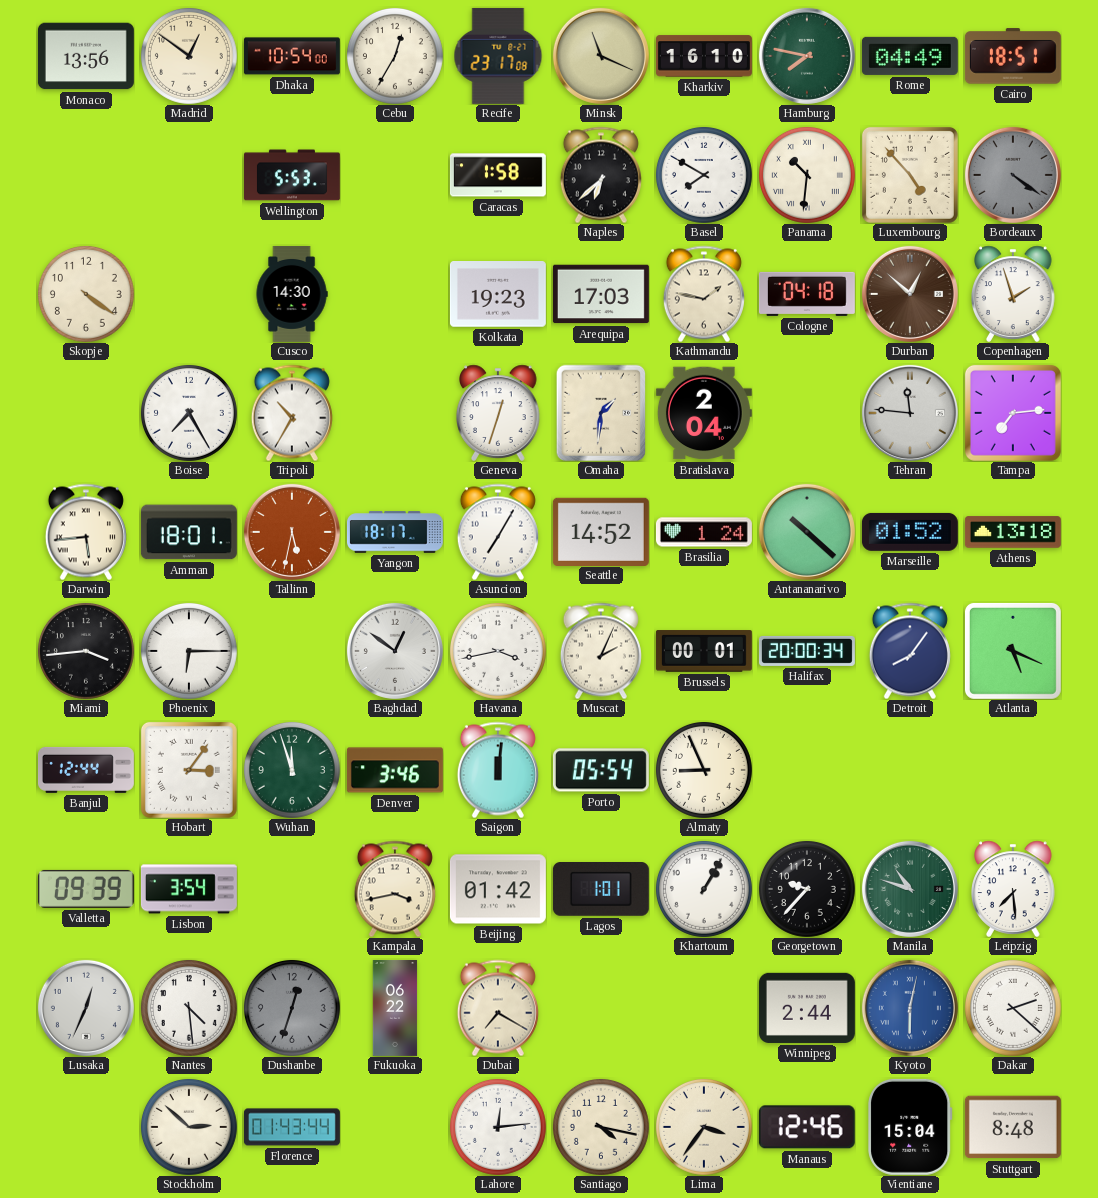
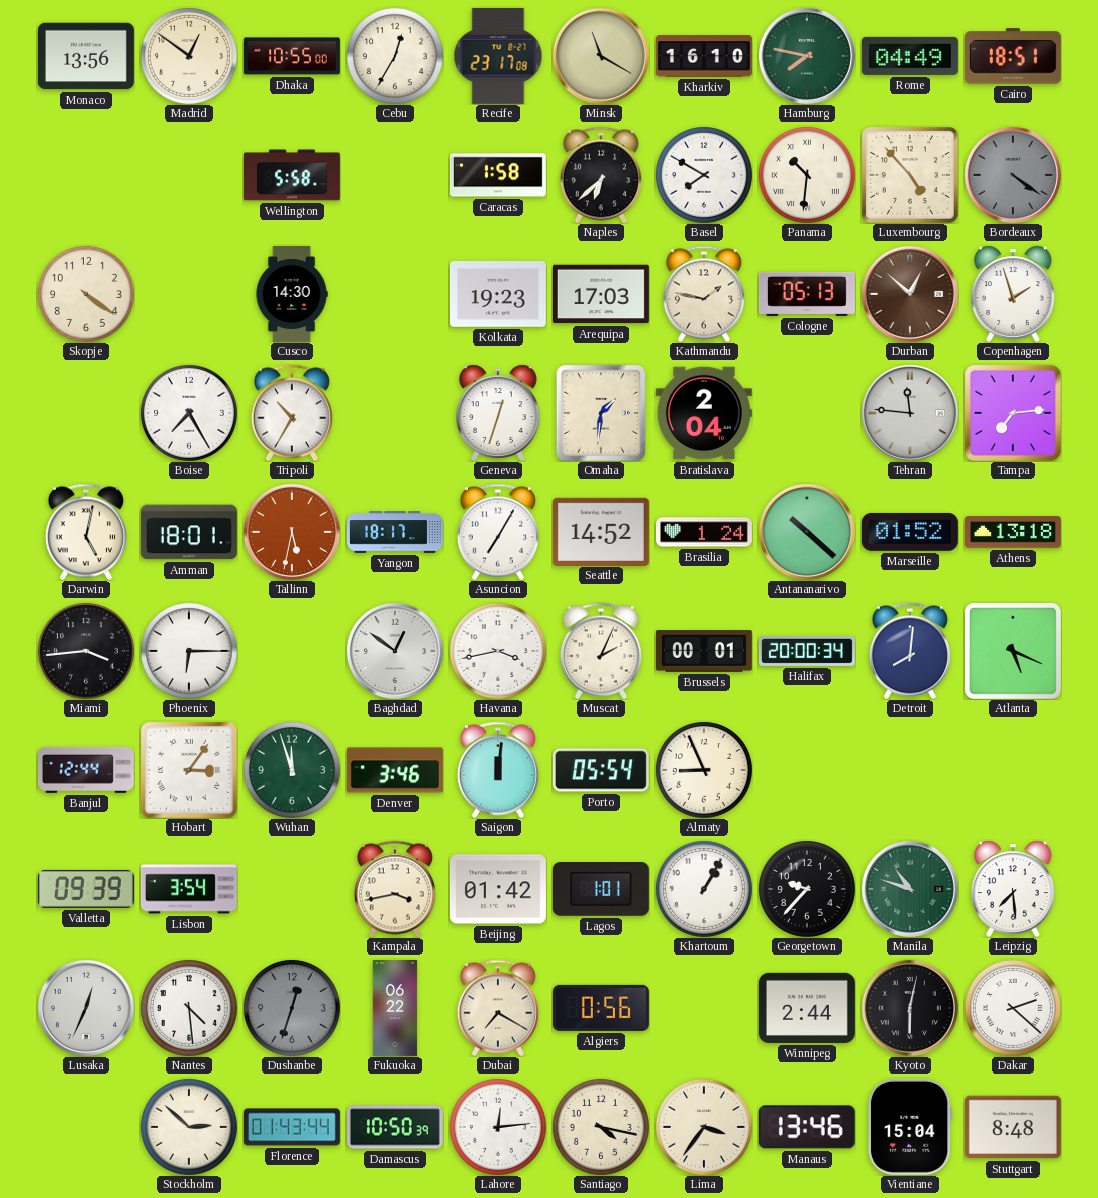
Dhaka: 10:54 -> 10:55 (292, 56)
Minsk: 11:19 -> 11:20 (601, 56)
Wellington: 5:53 -> 5:58 (292, 175)
Cologne: 04:18 -> 05:13 (807, 294)
Darwin: 5:44 -> 5:02 (86, 532)
Detroit: 8:06 -> 8:01 (910, 651)
Algiers: none -> 0:56 (601, 1008)
Kyoto dial: blue -> black (910, 1008)
Damascus: none -> 10:50 (395, 1127)
Manaus: 12:46 -> 13:46 (807, 1127)
